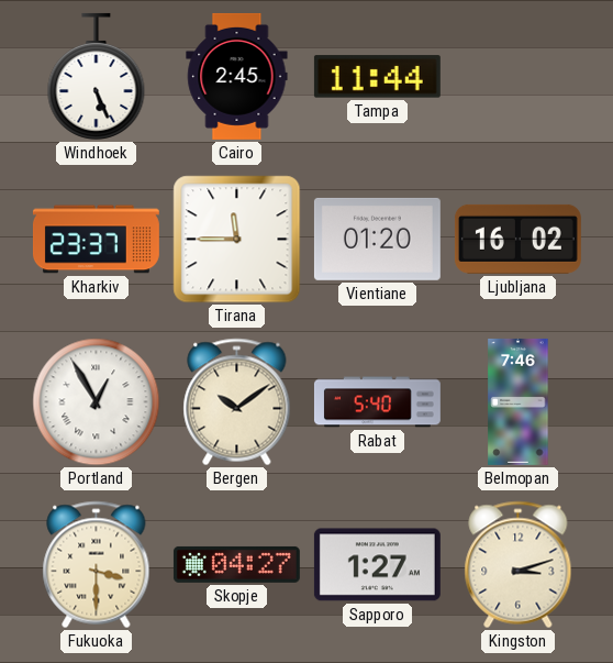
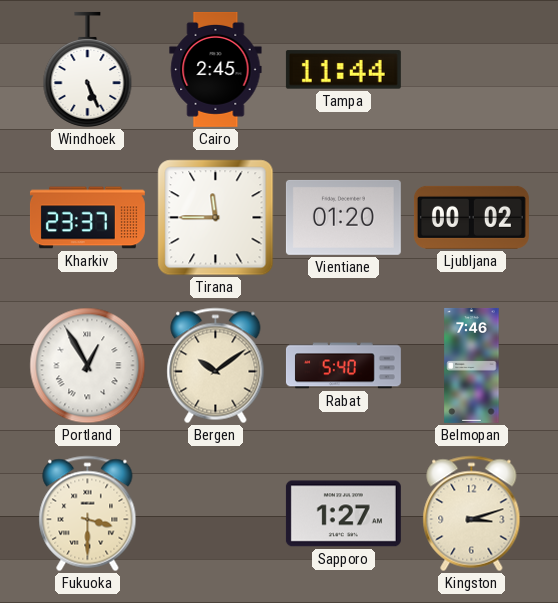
Ljubljana: 16:02 -> 00:02 (471, 217)
Skopje: 04:27 -> none (236, 564)
